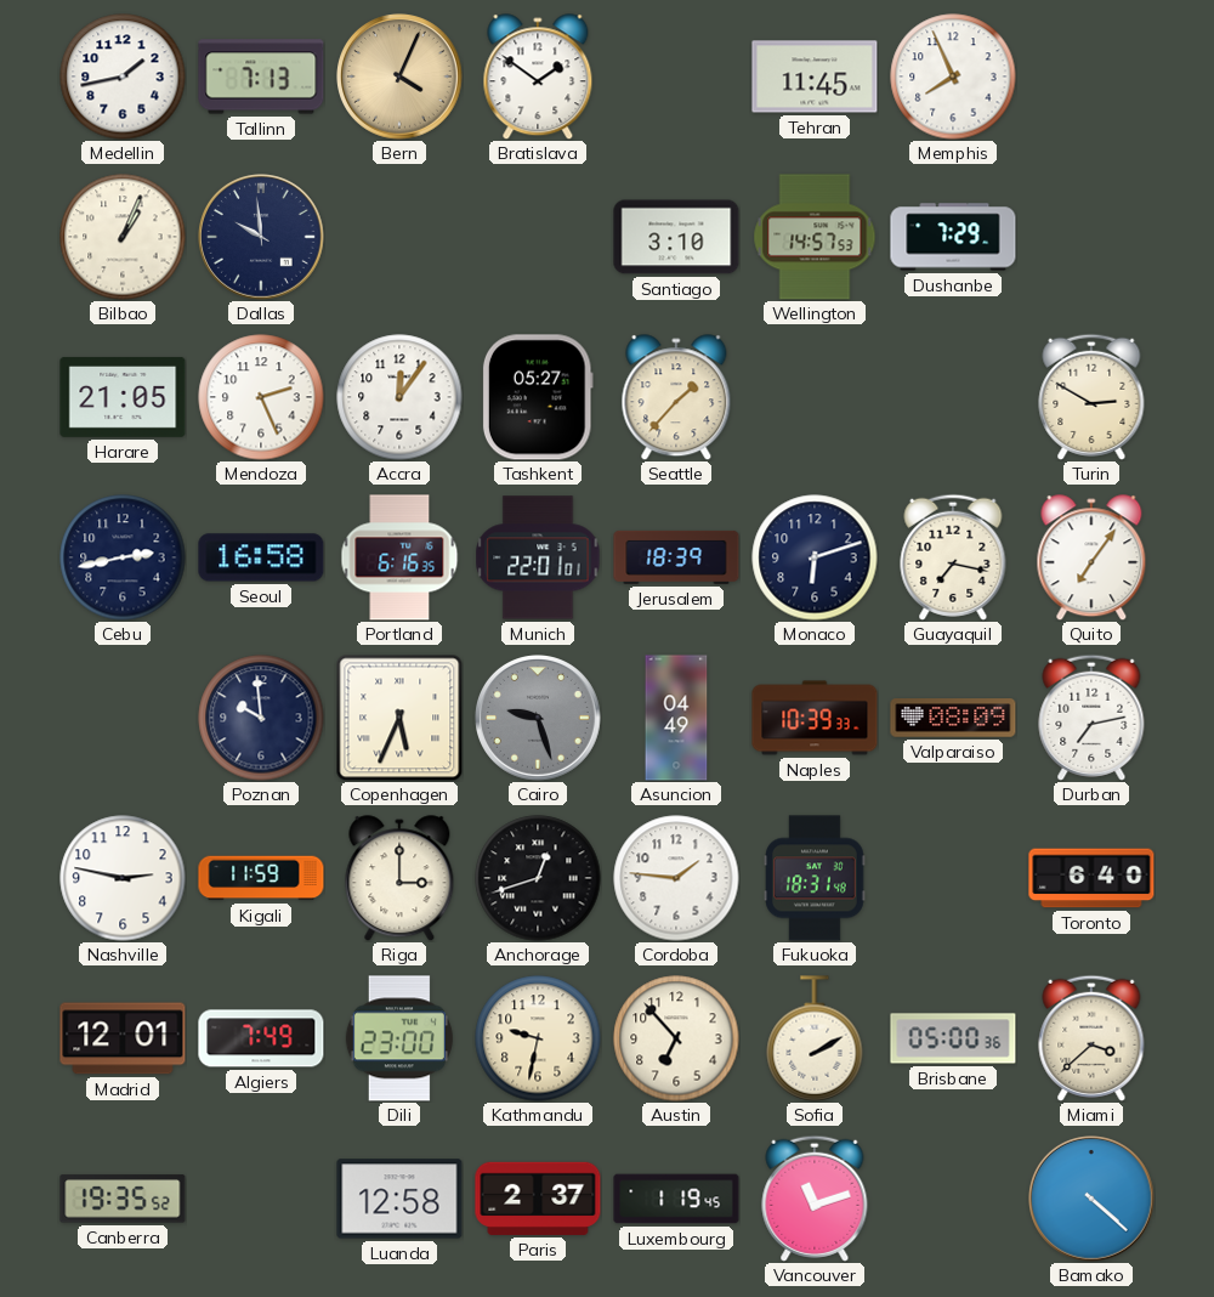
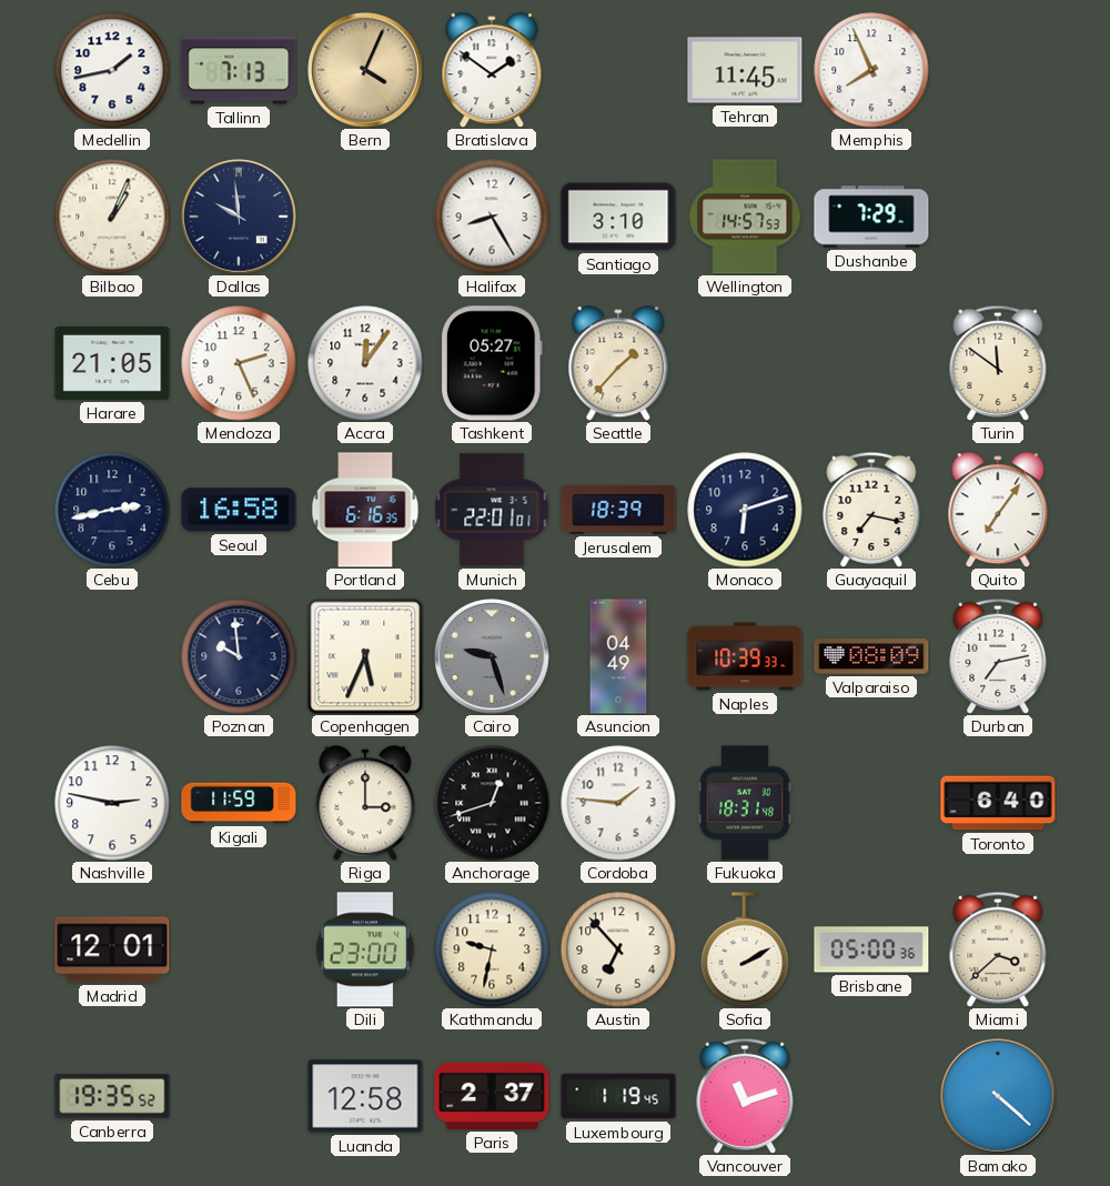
Halifax: none -> 8:25 (492, 217)
Turin: 2:50 -> 11:51 (998, 363)
Algiers: 7:49 -> none (261, 1038)
